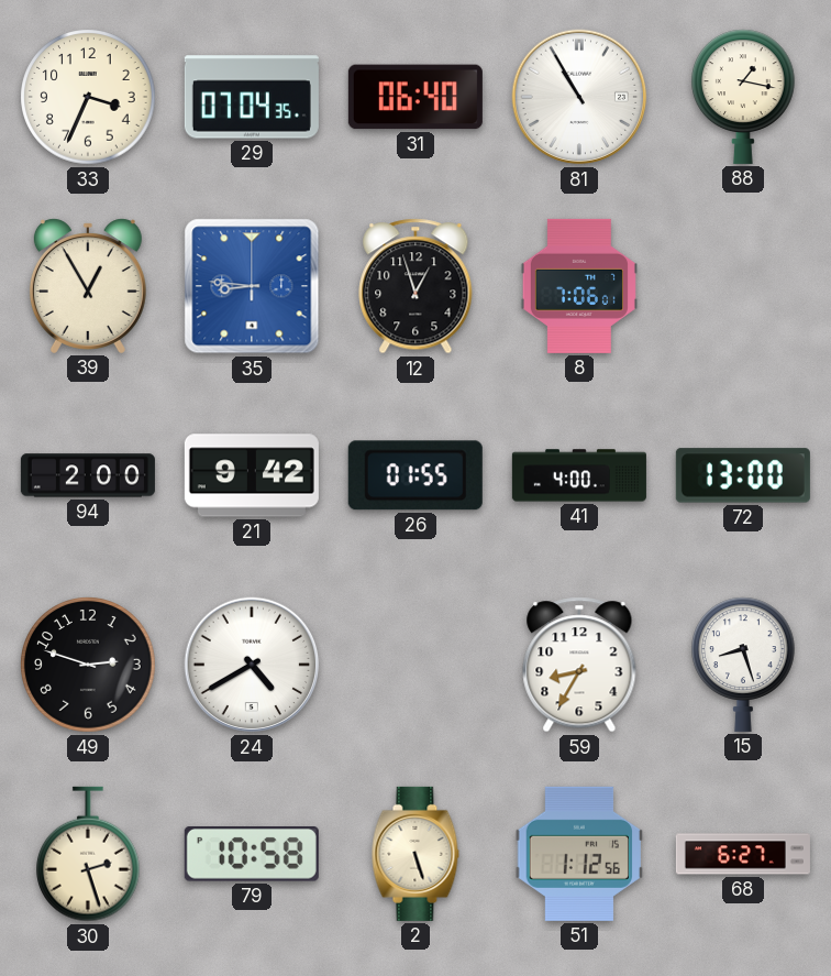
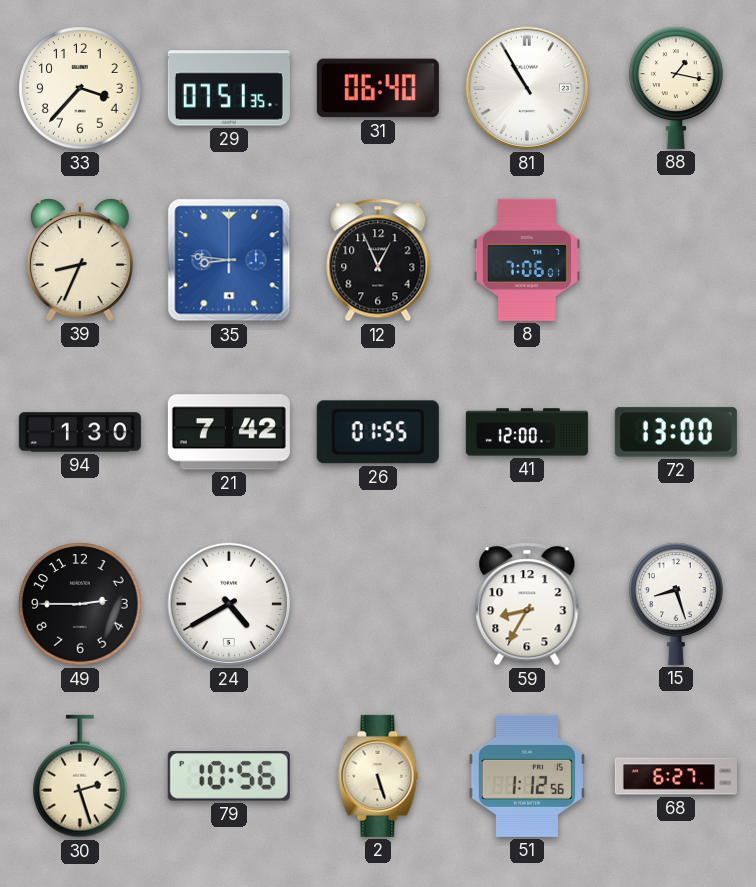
33: 3:34 -> 3:37 (80, 88)
29: 07:04 -> 07:51 (229, 88)
39: 12:55 -> 8:34 (80, 260)
12: 12:57 -> 12:56 (378, 260)
94: 2:00 -> 1:30 (80, 432)
21: 9:42 -> 7:42 (229, 432)
41: 4:00 -> 12:00 (527, 432)
49: 2:48 -> 2:45 (80, 604)
79: 10:58 -> 10:56 (229, 777)
